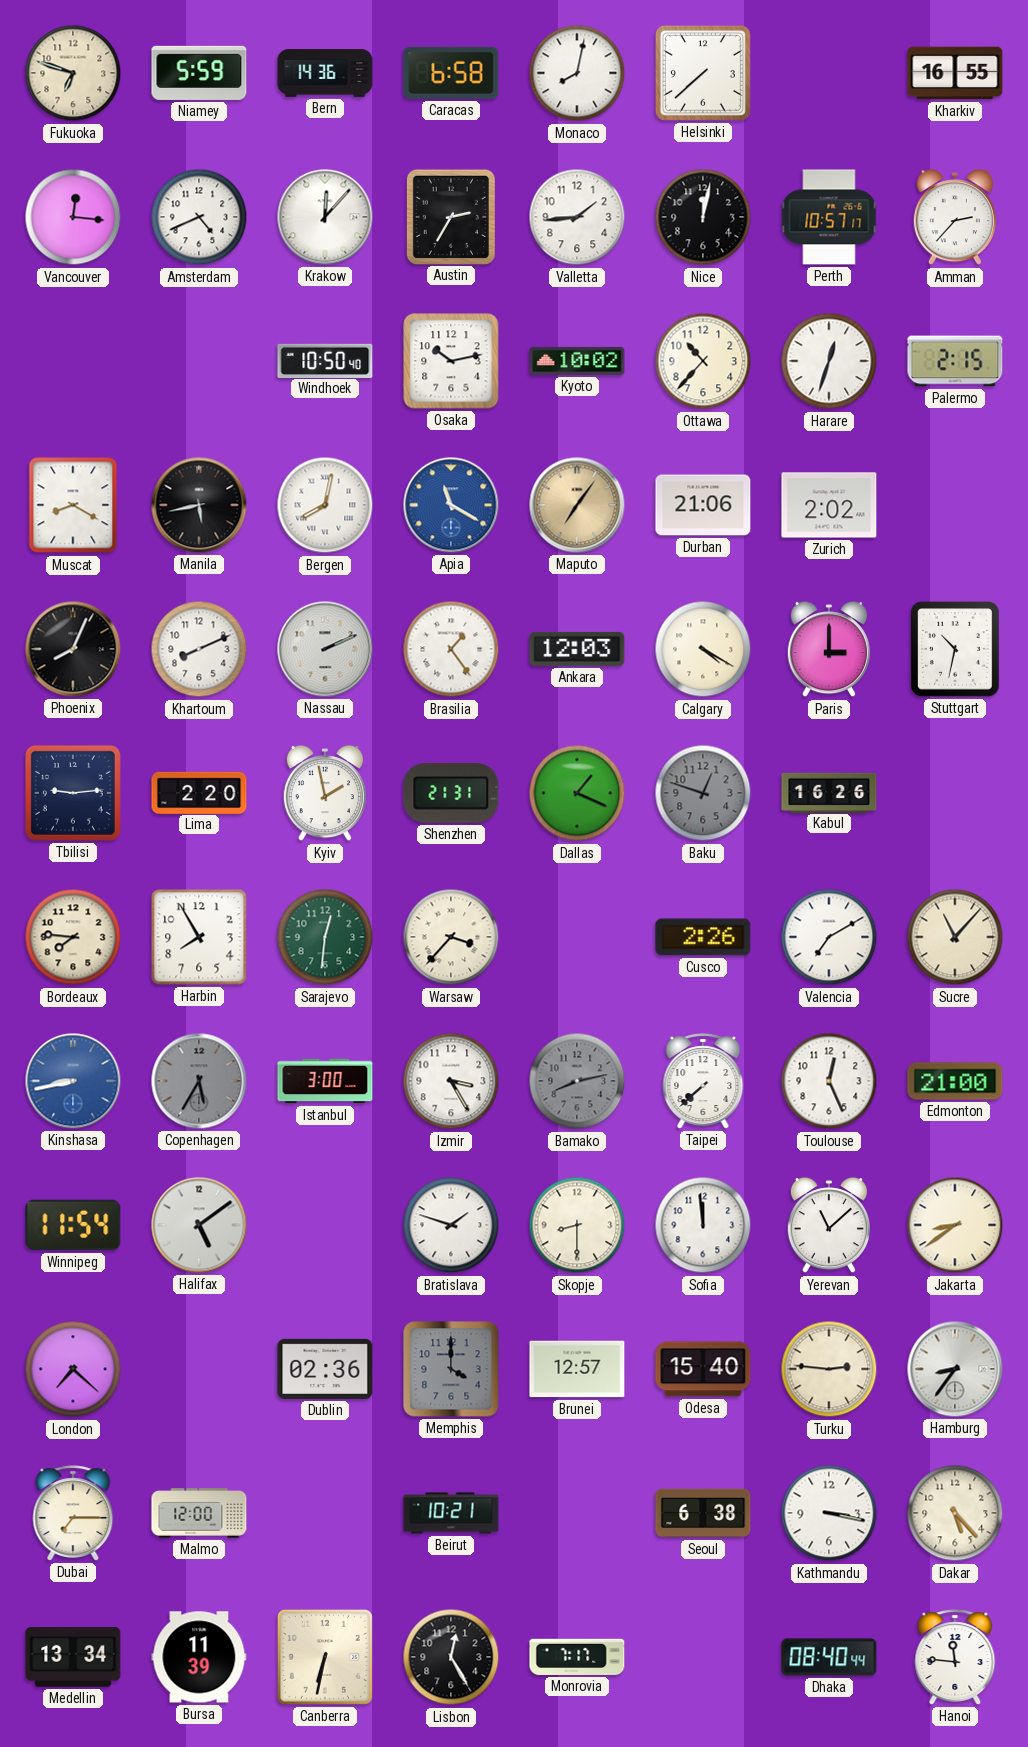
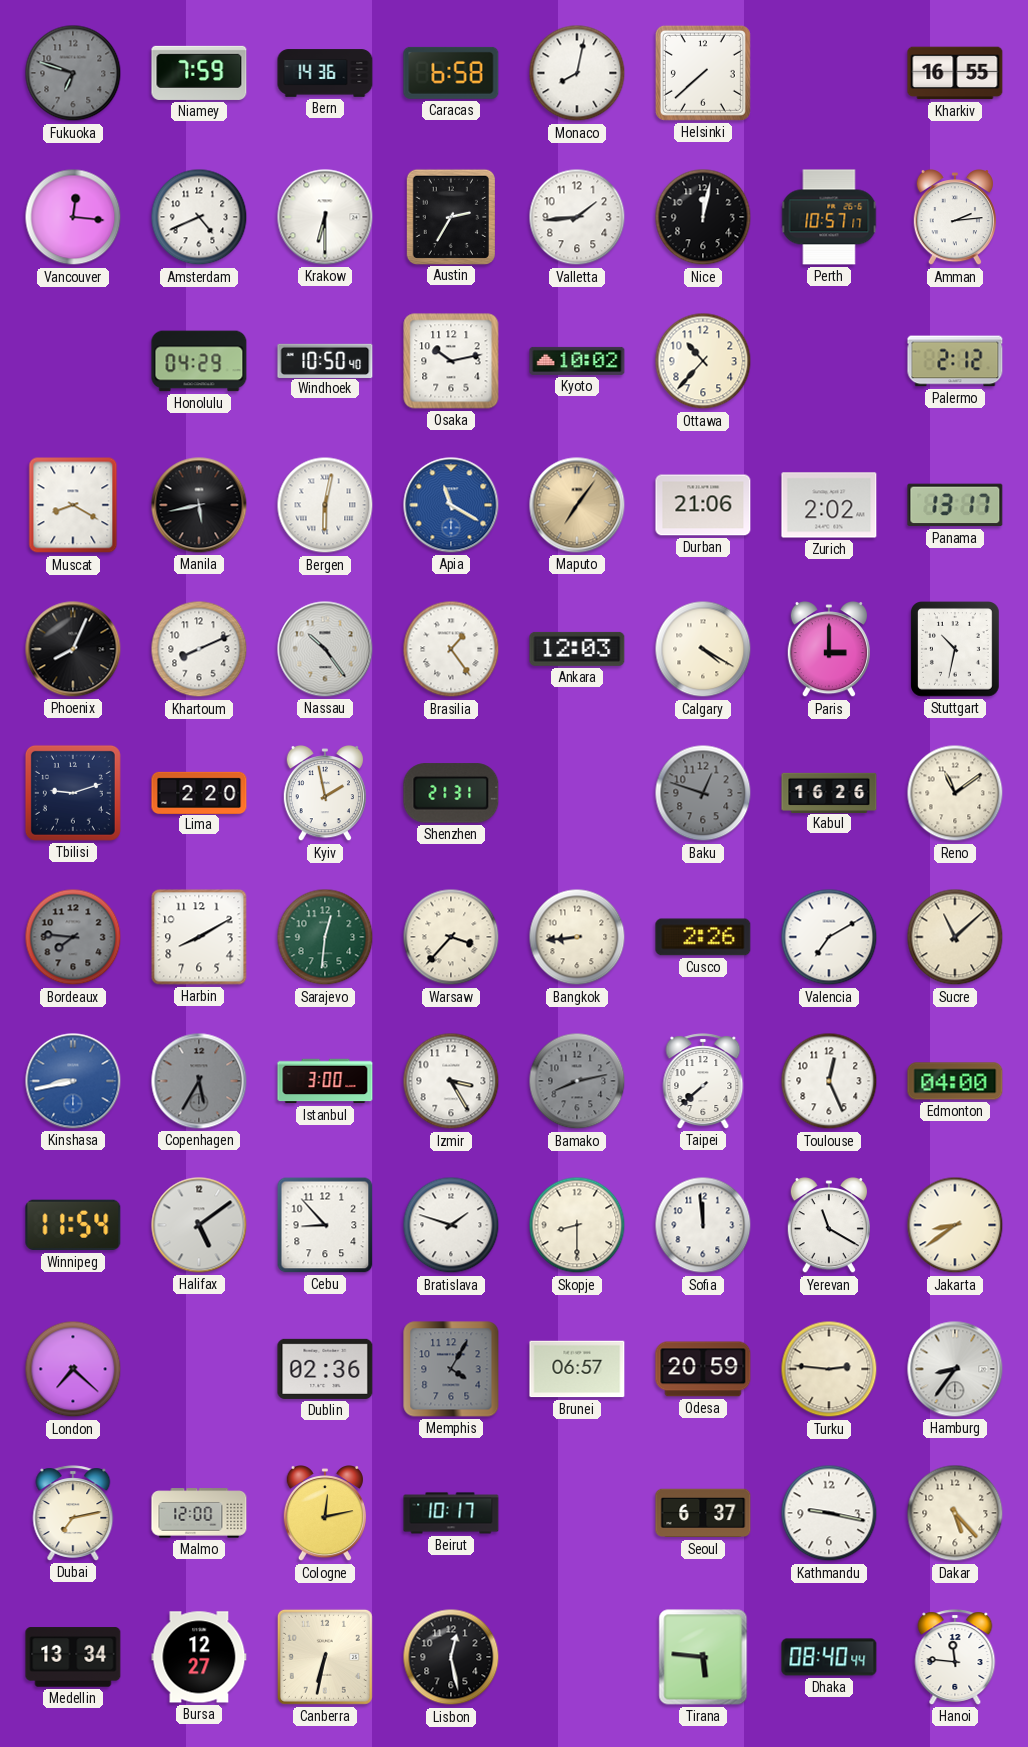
Fukuoka dial: cream -> grey (73, 73)
Niamey: 5:59 -> 7:59 (199, 73)
Krakow: 12:07 -> 6:30 (325, 217)
Amman: 2:37 -> 2:14 (955, 218)
Honolulu: none -> 04:29 (199, 361)
Harare: 12:33 -> none (829, 361)
Palermo: 2:15 -> 2:12 (955, 361)
Bergen: 8:02 -> 6:02 (325, 505)
Panama: none -> 13:17 (955, 505)
Nassau: 2:11 -> 10:24 (325, 649)
Tbilisi: 9:14 -> 9:12 (73, 793)
Dallas: 1:19 -> none (577, 793)
Reno: none -> 11:09 (955, 793)
Bordeaux dial: cream -> grey (73, 937)
Harbin: 7:55 -> 8:10 (199, 937)
Bangkok: none -> 8:44 (577, 937)
Sucre: 11:07 -> 11:08 (955, 937)
Edmonton: 21:00 -> 04:00 (955, 1081)
Cebu: none -> 8:53 (325, 1225)
Yerevan: 11:08 -> 11:20 (829, 1226)
Memphis: 4:00 -> 4:05 (451, 1369)
Brunei: 12:57 -> 06:57 (577, 1369)
Odesa: 15:40 -> 20:59 (703, 1369)
Dubai: 7:15 -> 7:13 (73, 1513)
Cologne: none -> 12:13 (325, 1514)
Beirut: 10:21 -> 10:17 (451, 1513)
Seoul: 6:38 -> 6:37 (703, 1513)
Kathmandu: 3:17 -> 9:17 (829, 1513)
Bursa: 11:39 -> 12:27 (199, 1657)
Lisbon: 12:25 -> 12:28 (451, 1657)
Monrovia: 7:17 -> none (577, 1657)
Tirana: none -> 5:46 (703, 1657)
